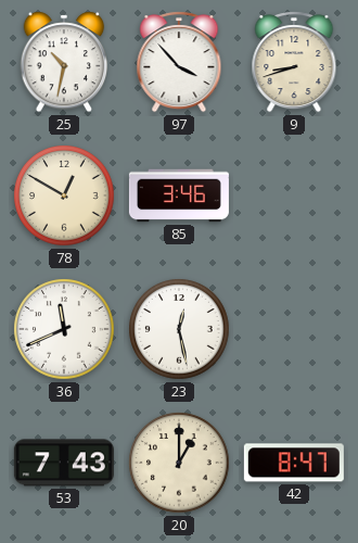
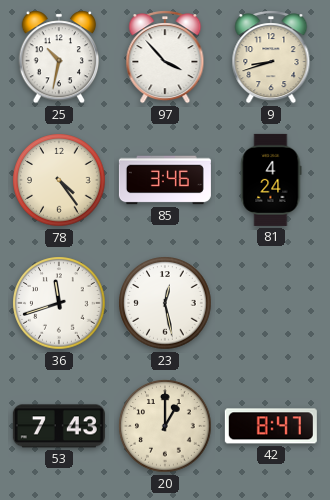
78: 12:50 -> 4:24 (59, 180)
81: none -> 4:24 (271, 180)
36: 11:41 -> 11:42 (59, 303)
